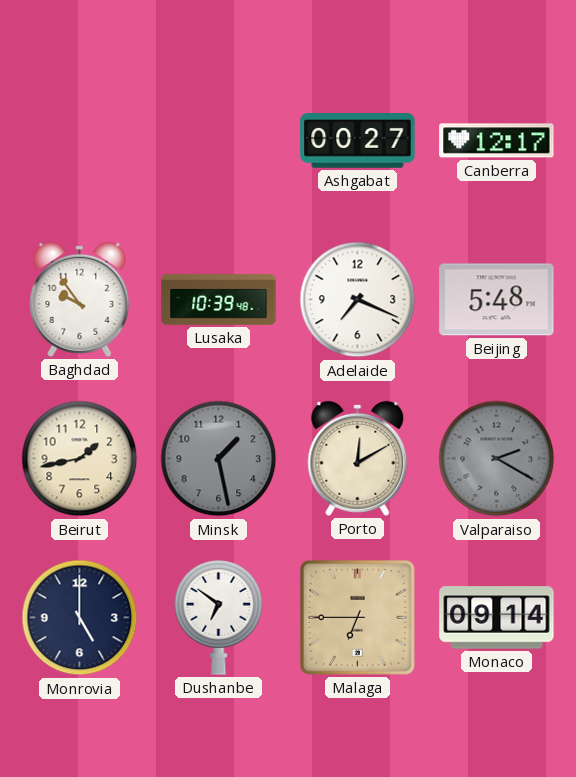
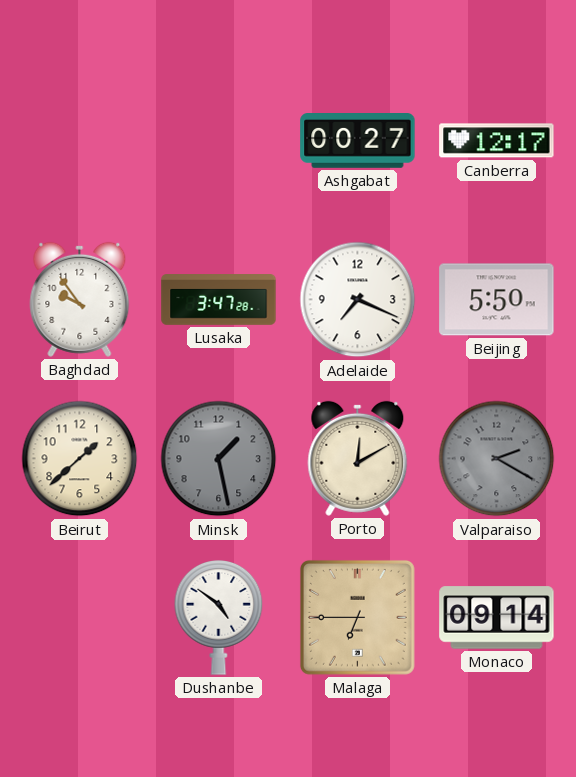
Lusaka: 10:39 -> 3:47 (219, 300)
Beijing: 5:48 -> 5:50 (497, 300)
Beirut: 1:43 -> 1:38 (80, 459)
Monrovia: 5:00 -> none (80, 618)
Dushanbe: 6:51 -> 4:51 (219, 618)
